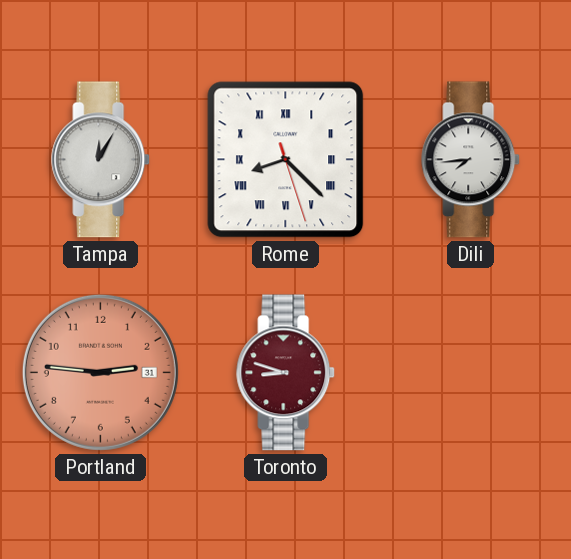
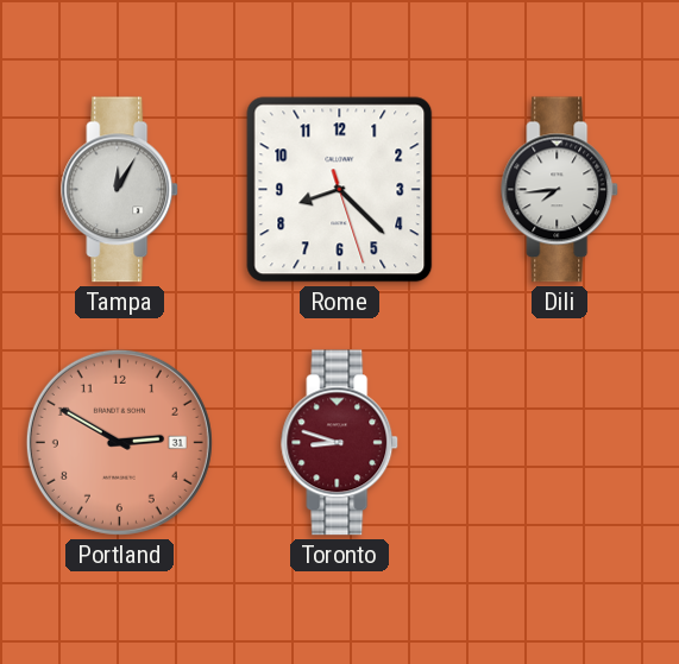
Rome numerals: Roman -> Arabic (340, 190)
Portland: 2:46 -> 2:50 (119, 442)
